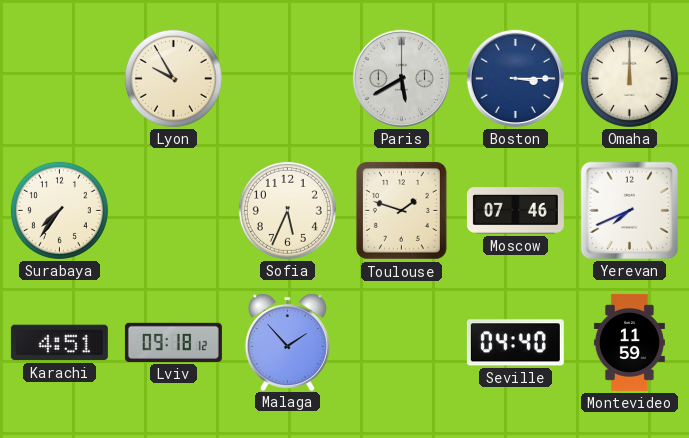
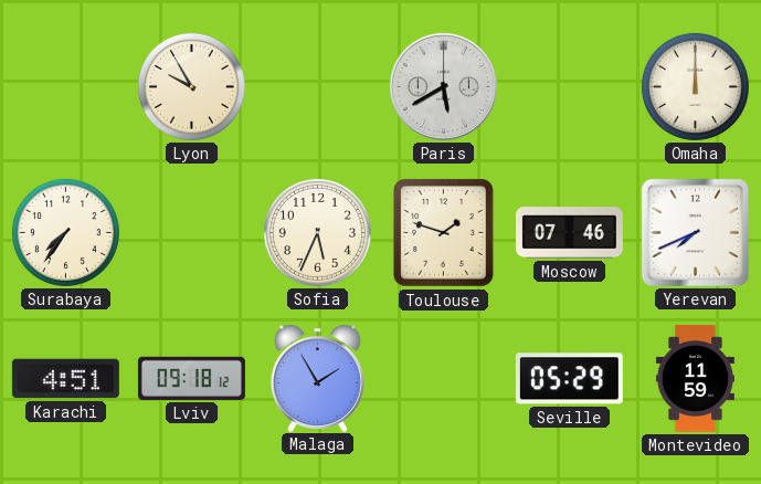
Boston: 3:15 -> none (515, 78)
Malaga: 1:53 -> 1:55 (317, 378)
Seville: 04:40 -> 05:29 (569, 379)
